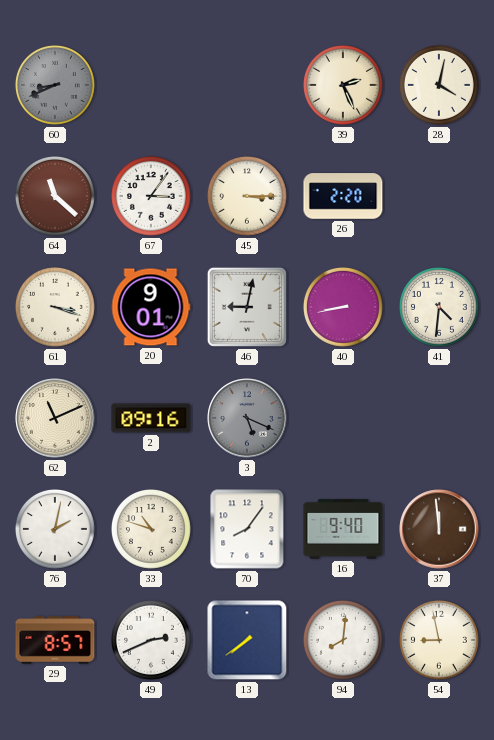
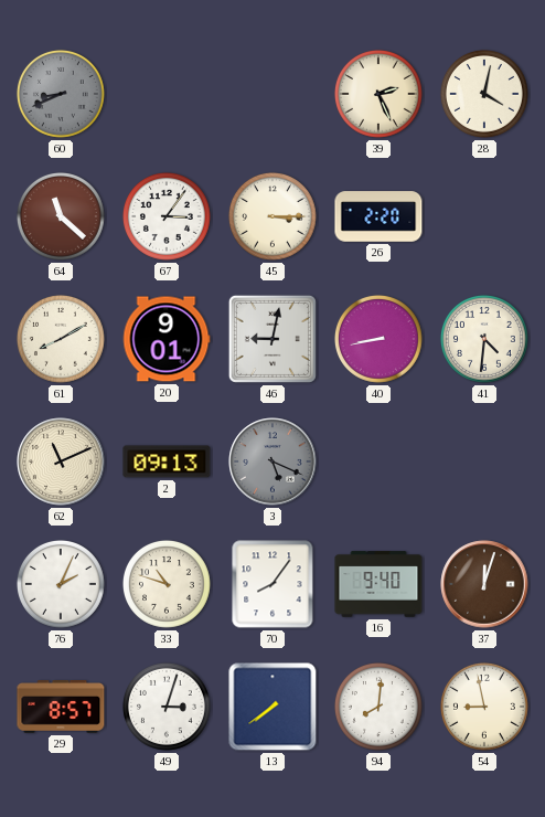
61: 3:18 -> 8:10 (61, 339)
2: 09:16 -> 09:13 (167, 461)
76: 2:02 -> 2:04 (61, 584)
37: 11:59 -> 12:03 (484, 584)
49: 2:41 -> 3:03 (167, 707)
